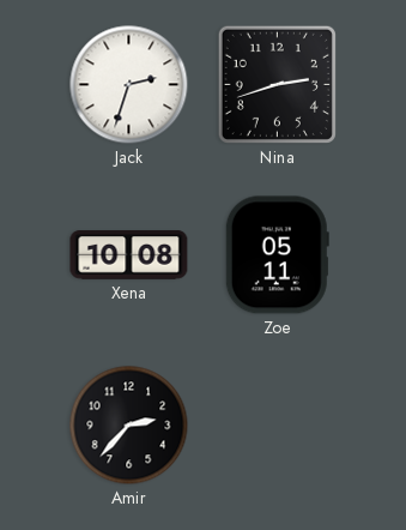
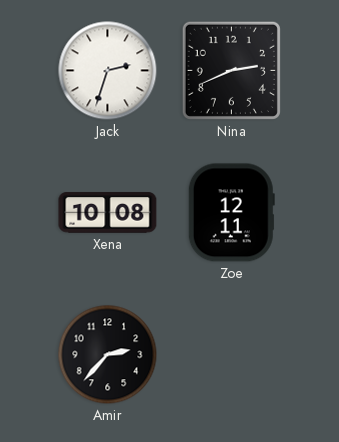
Nina: 2:42 -> 2:41 (231, 70)
Zoe: 05:11 -> 12:11 (231, 213)
